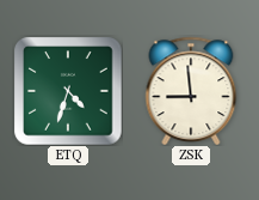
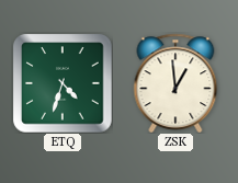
ZSK: 8:59 -> 12:59 (175, 82)
